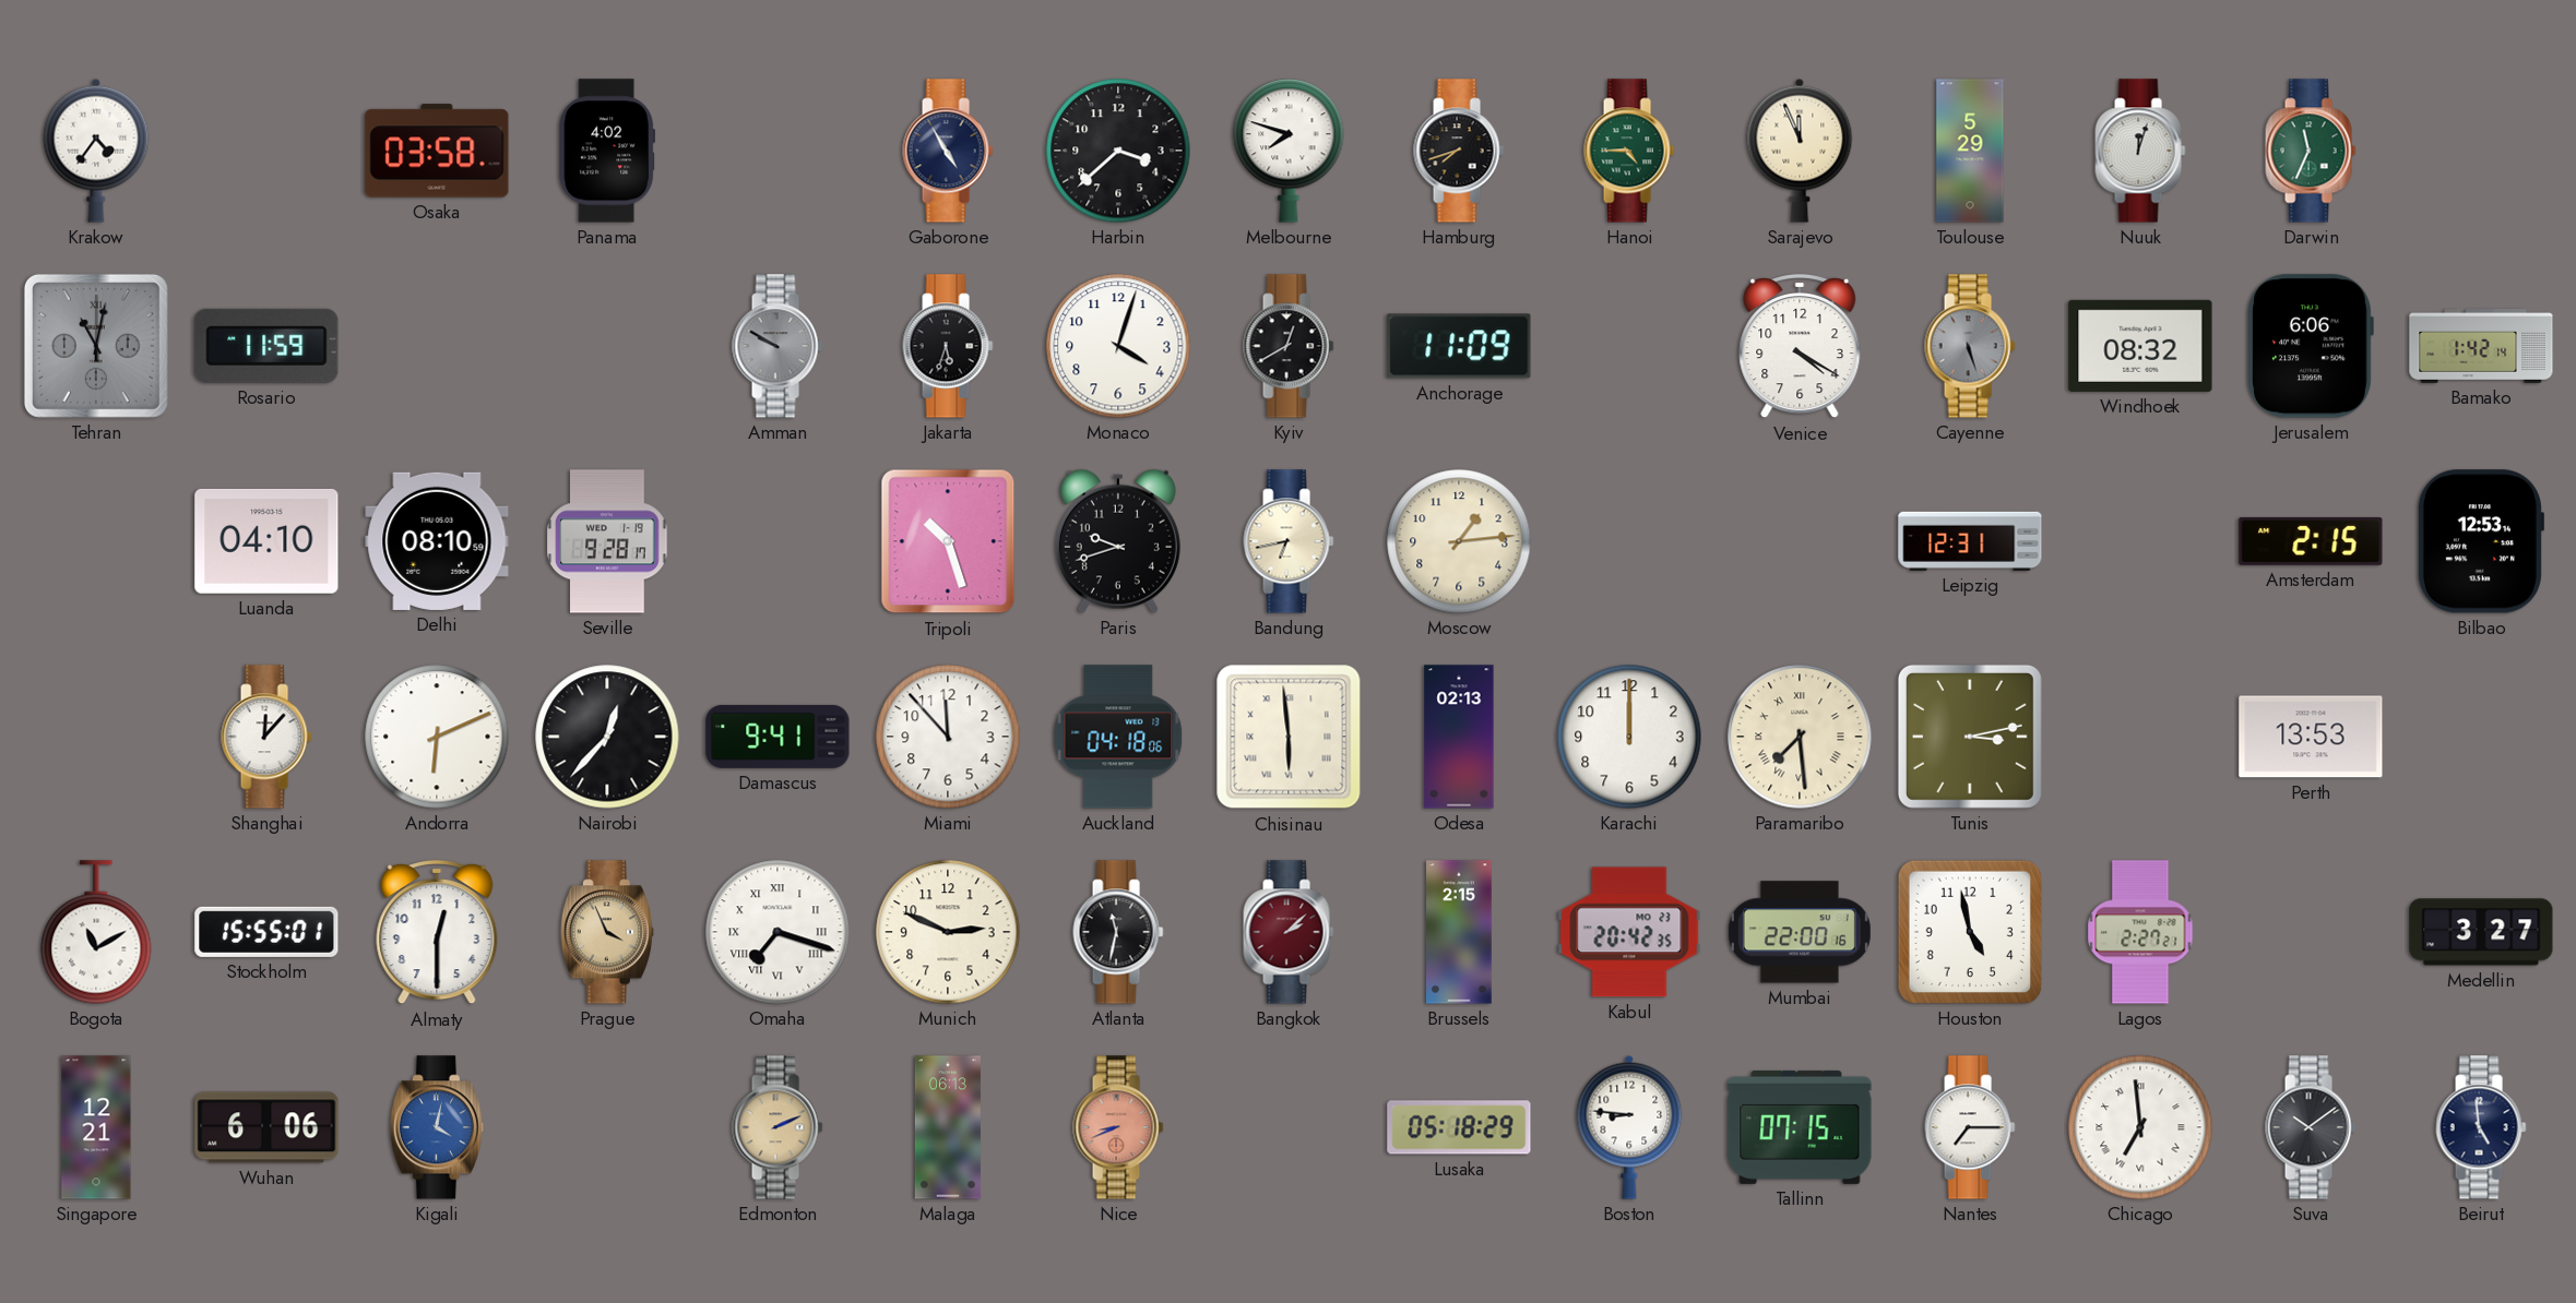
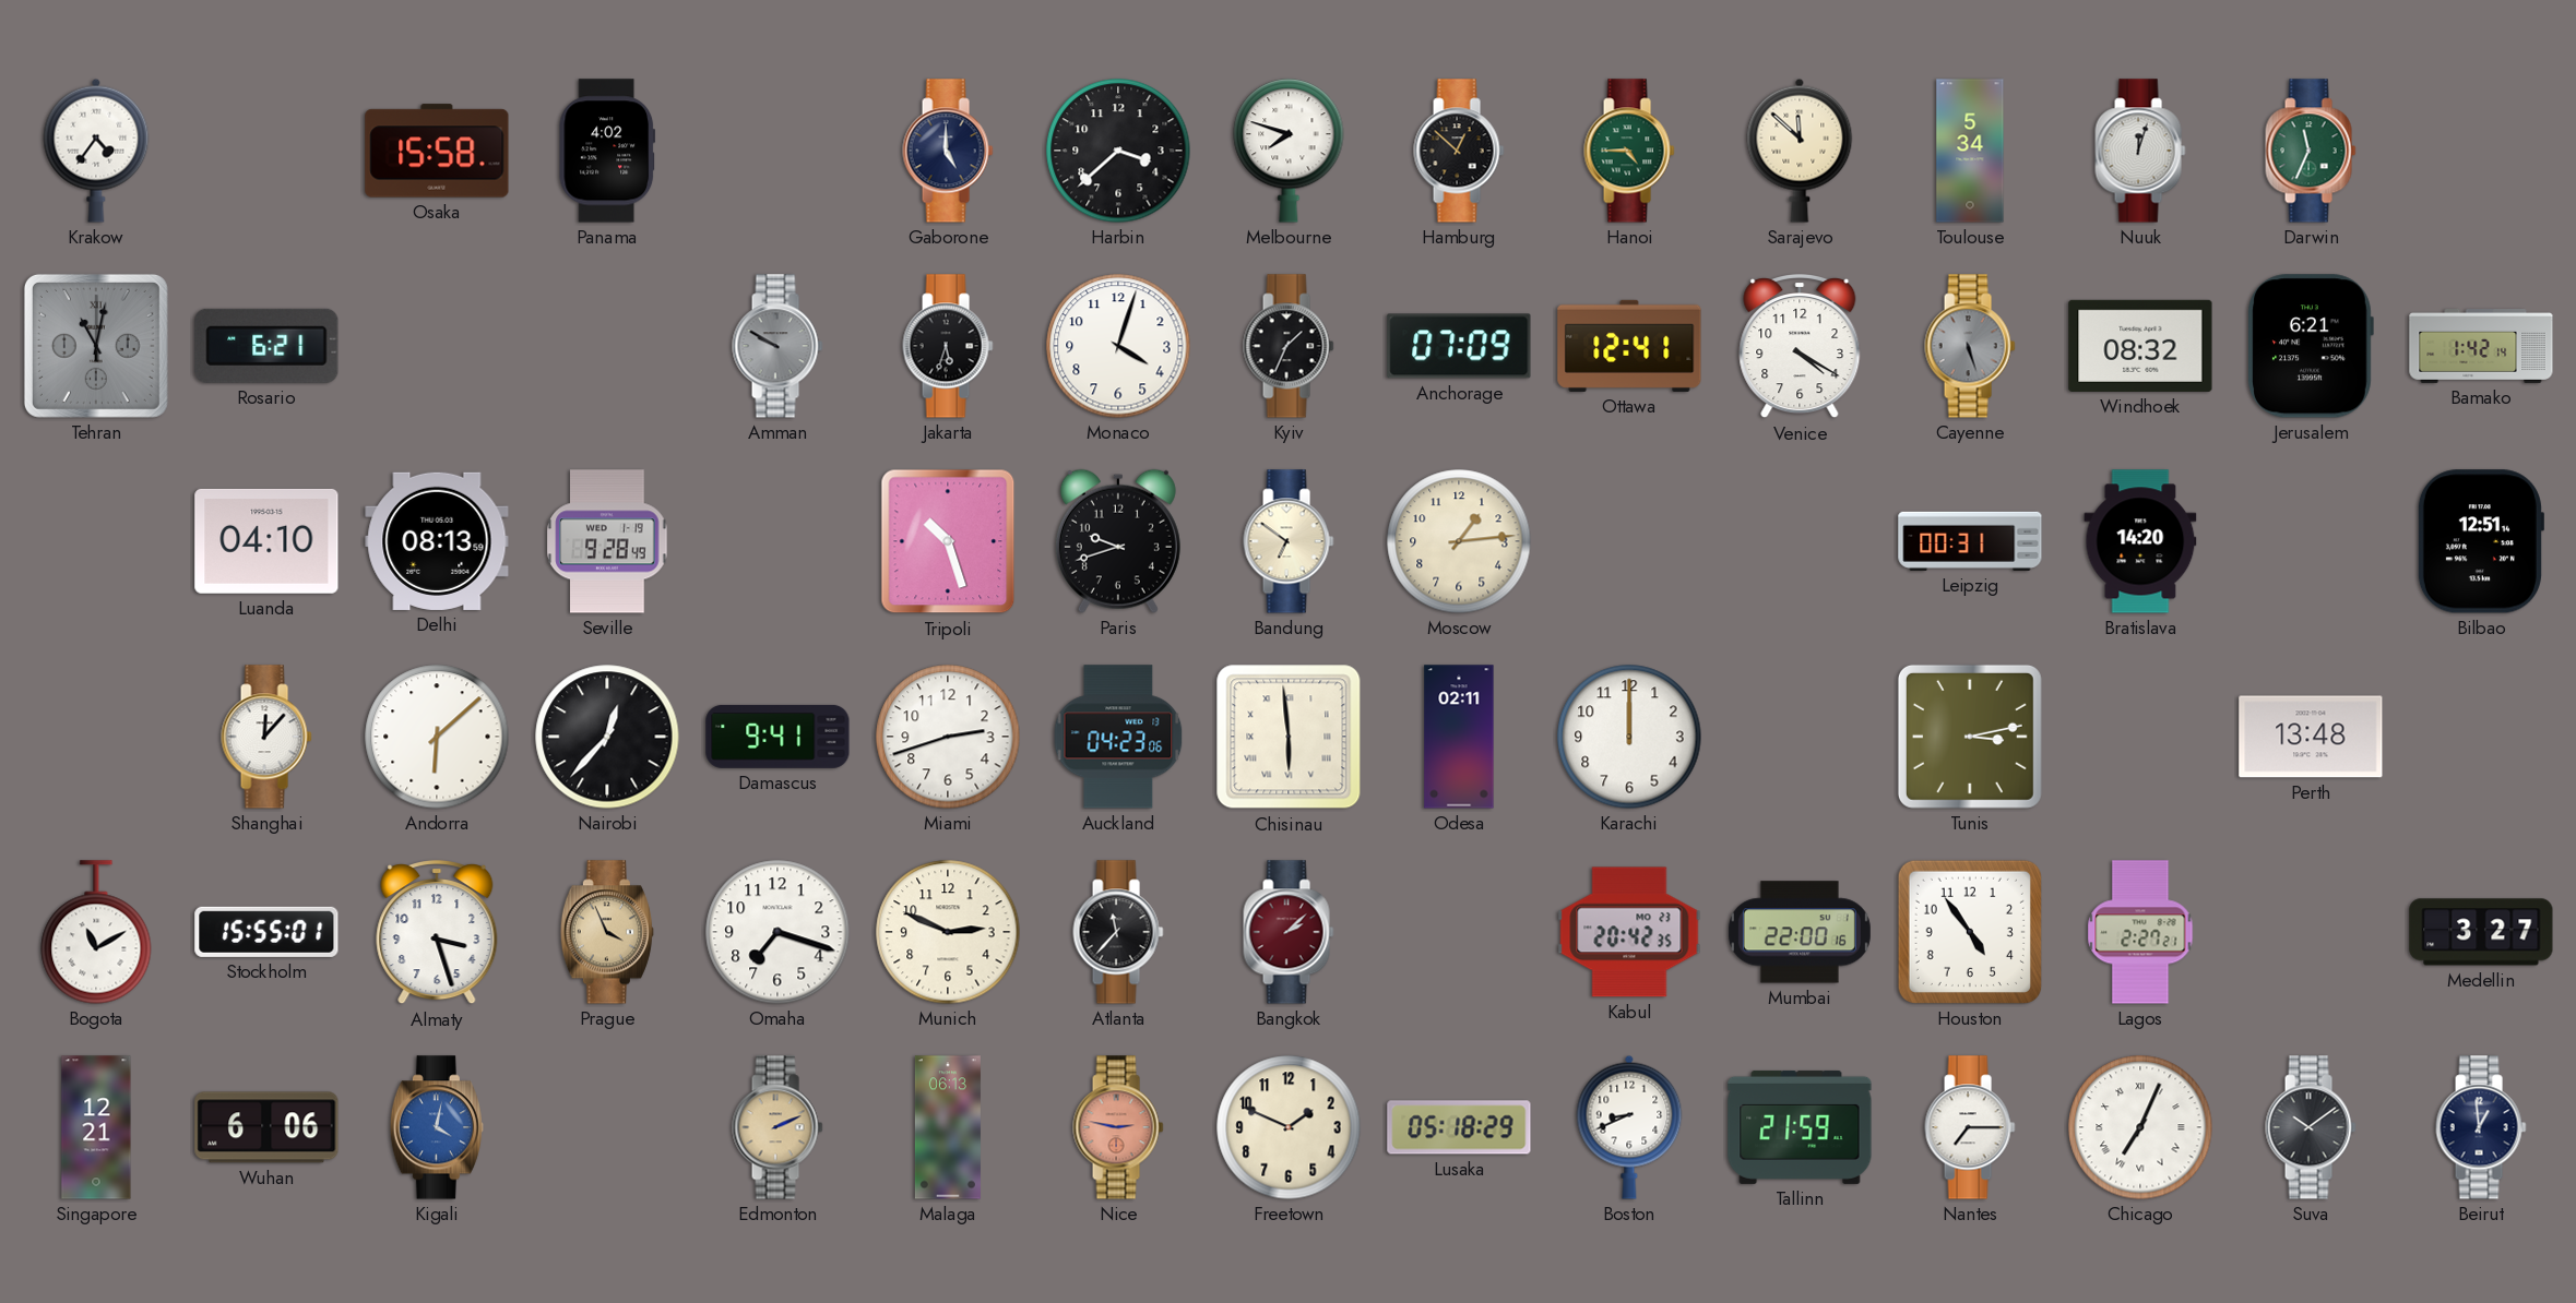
Osaka: 03:58 -> 15:58 (437, 151)
Gaborone: 4:55 -> 5:00 (948, 151)
Hamburg: 7:42 -> 12:52 (1459, 151)
Sarajevo: 11:56 -> 11:52 (1800, 151)
Toulouse: 5:29 -> 5:34 (1970, 151)
Rosario: 11:59 -> 6:21 (266, 346)
Kyiv: 12:40 -> 1:34 (1289, 346)
Anchorage: 11:09 -> 07:09 (1459, 346)
Ottawa: none -> 12:41 (1629, 346)
Jerusalem: 6:06 -> 6:21 (2311, 346)
Delhi: 08:10 -> 08:13 (437, 541)
Seville: 9:28:17 -> 9:28:49 (607, 541)
Bandung: 6:43 -> 6:51 (1289, 541)
Leipzig: 12:31 -> 00:31 (1970, 541)
Bratislava: none -> 14:20 (2140, 541)
Amsterdam: 2:15 -> none (2311, 541)
Bilbao: 12:53 -> 12:51 (2480, 541)
Andorra: 6:11 -> 6:08 (437, 737)
Miami: 11:53 -> 2:42 (948, 737)
Auckland: 04:18 -> 04:23 (1118, 737)
Odesa: 02:13 -> 02:11 (1459, 737)
Paramaribo: 7:29 -> none (1800, 737)
Perth: 13:53 -> 13:48 (2311, 737)
Almaty: 12:30 -> 3:27 (437, 933)
Omaha numerals: Roman -> Arabic (777, 932)
Atlanta: 11:32 -> 11:37 (1118, 932)
Brussels: 2:15 -> none (1459, 932)
Houston: 4:58 -> 4:54 (1970, 932)
Nice: 8:41 -> 2:47 (1118, 1127)
Freetown: none -> 1:49 (1289, 1127)
Boston: 8:46 -> 8:41 (1629, 1127)
Tallinn: 07:15 -> 21:59 (1800, 1127)
Chicago: 6:59 -> 7:04 (2140, 1127)
Beirut: 4:59 -> 12:59 (2481, 1127)
